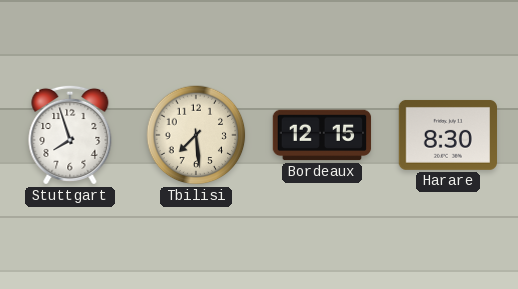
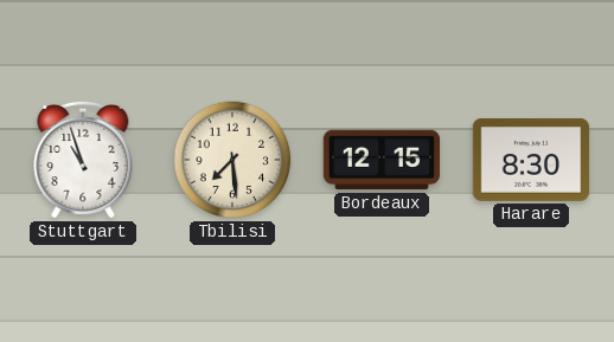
Stuttgart: 7:57 -> 10:57 (83, 160)
